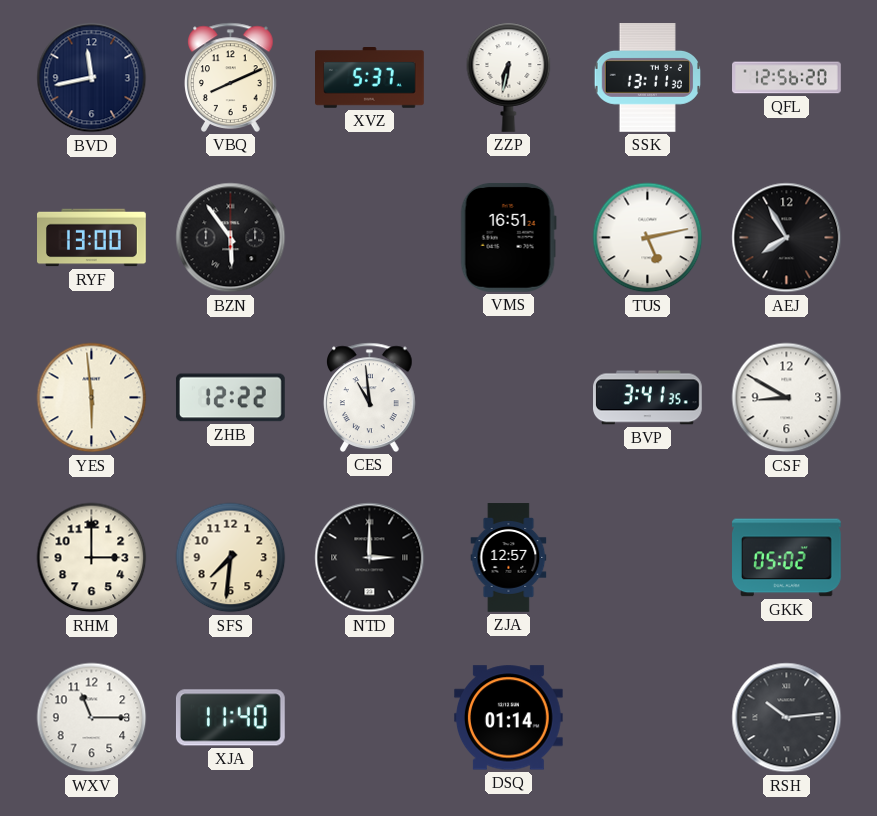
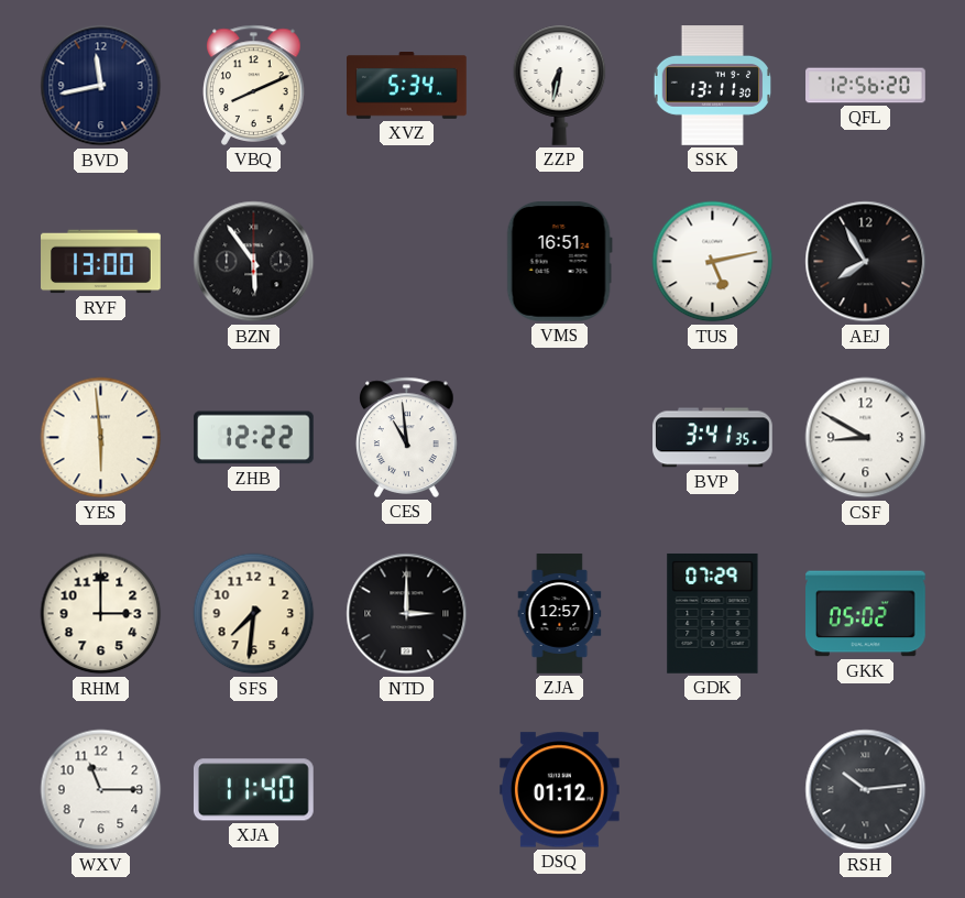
XVZ: 5:37 -> 5:34 (407, 86)
GDK: none -> 07:29 (713, 613)
DSQ: 01:14 -> 01:12 (559, 790)
